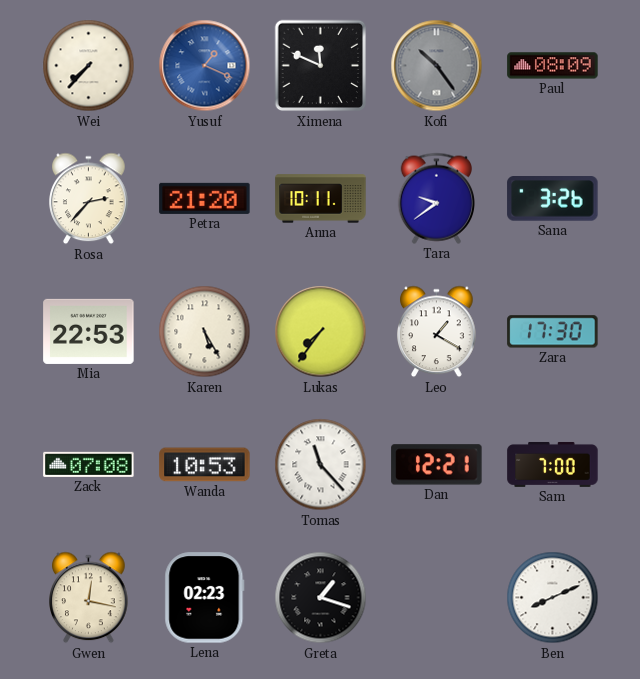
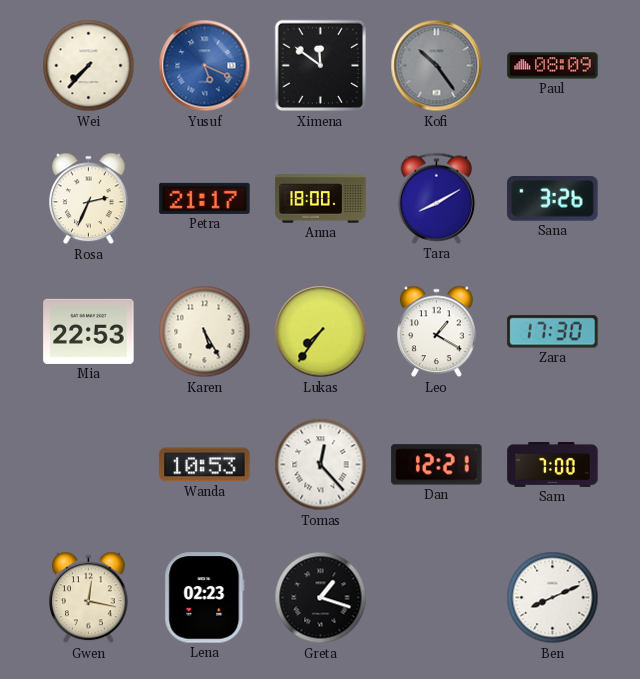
Yusuf: 1:19 -> 5:19 (205, 66)
Ximena: 11:49 -> 11:51 (321, 66)
Rosa: 2:37 -> 2:34 (89, 199)
Petra: 21:20 -> 21:17 (205, 198)
Anna: 10:11 -> 18:00 (321, 199)
Tara: 9:39 -> 8:10 (436, 198)
Zack: 07:08 -> none (89, 464)
Tomas: 11:23 -> 12:23 (321, 465)
